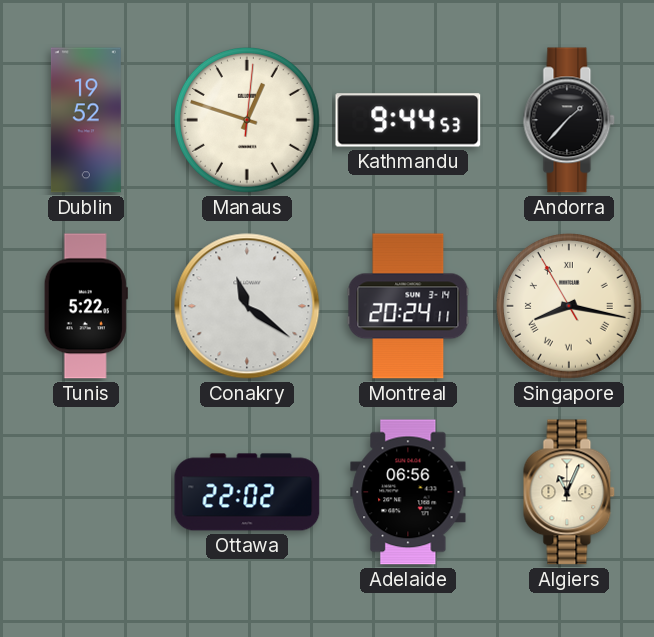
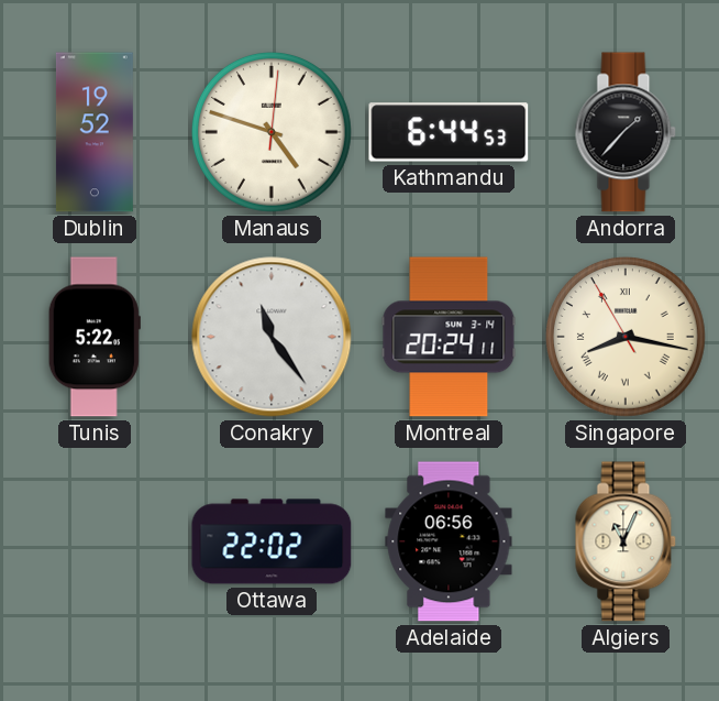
Manaus: 12:48 -> 4:48 (272, 132)
Kathmandu: 9:44 -> 6:44 (449, 132)
Conakry: 11:21 -> 11:24 (272, 337)
